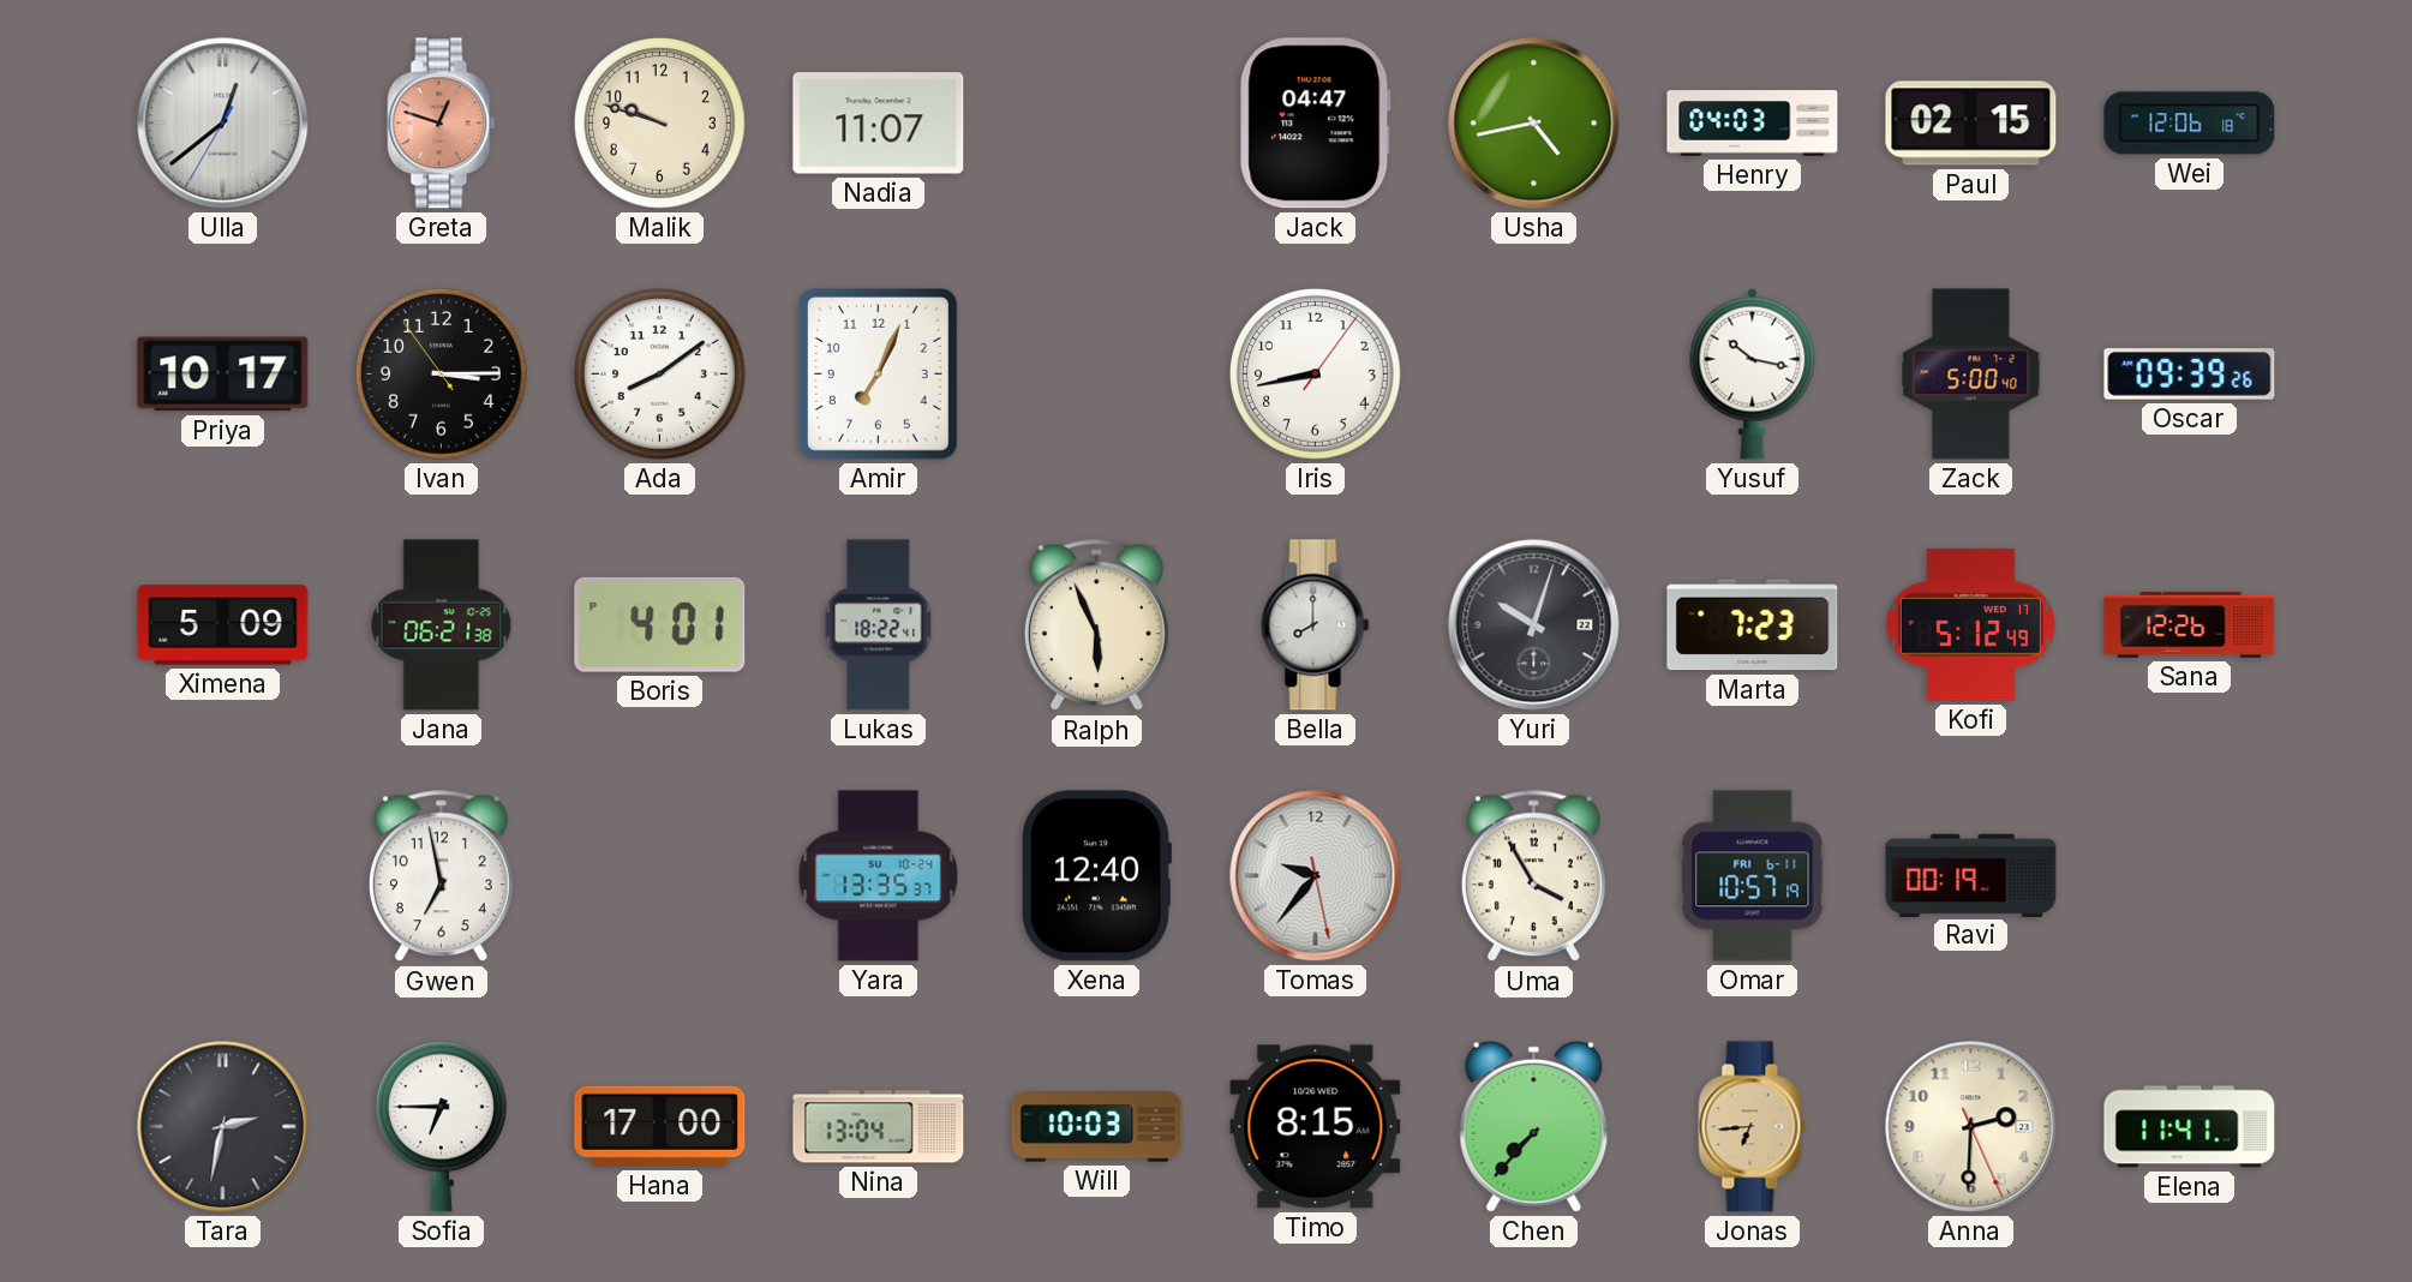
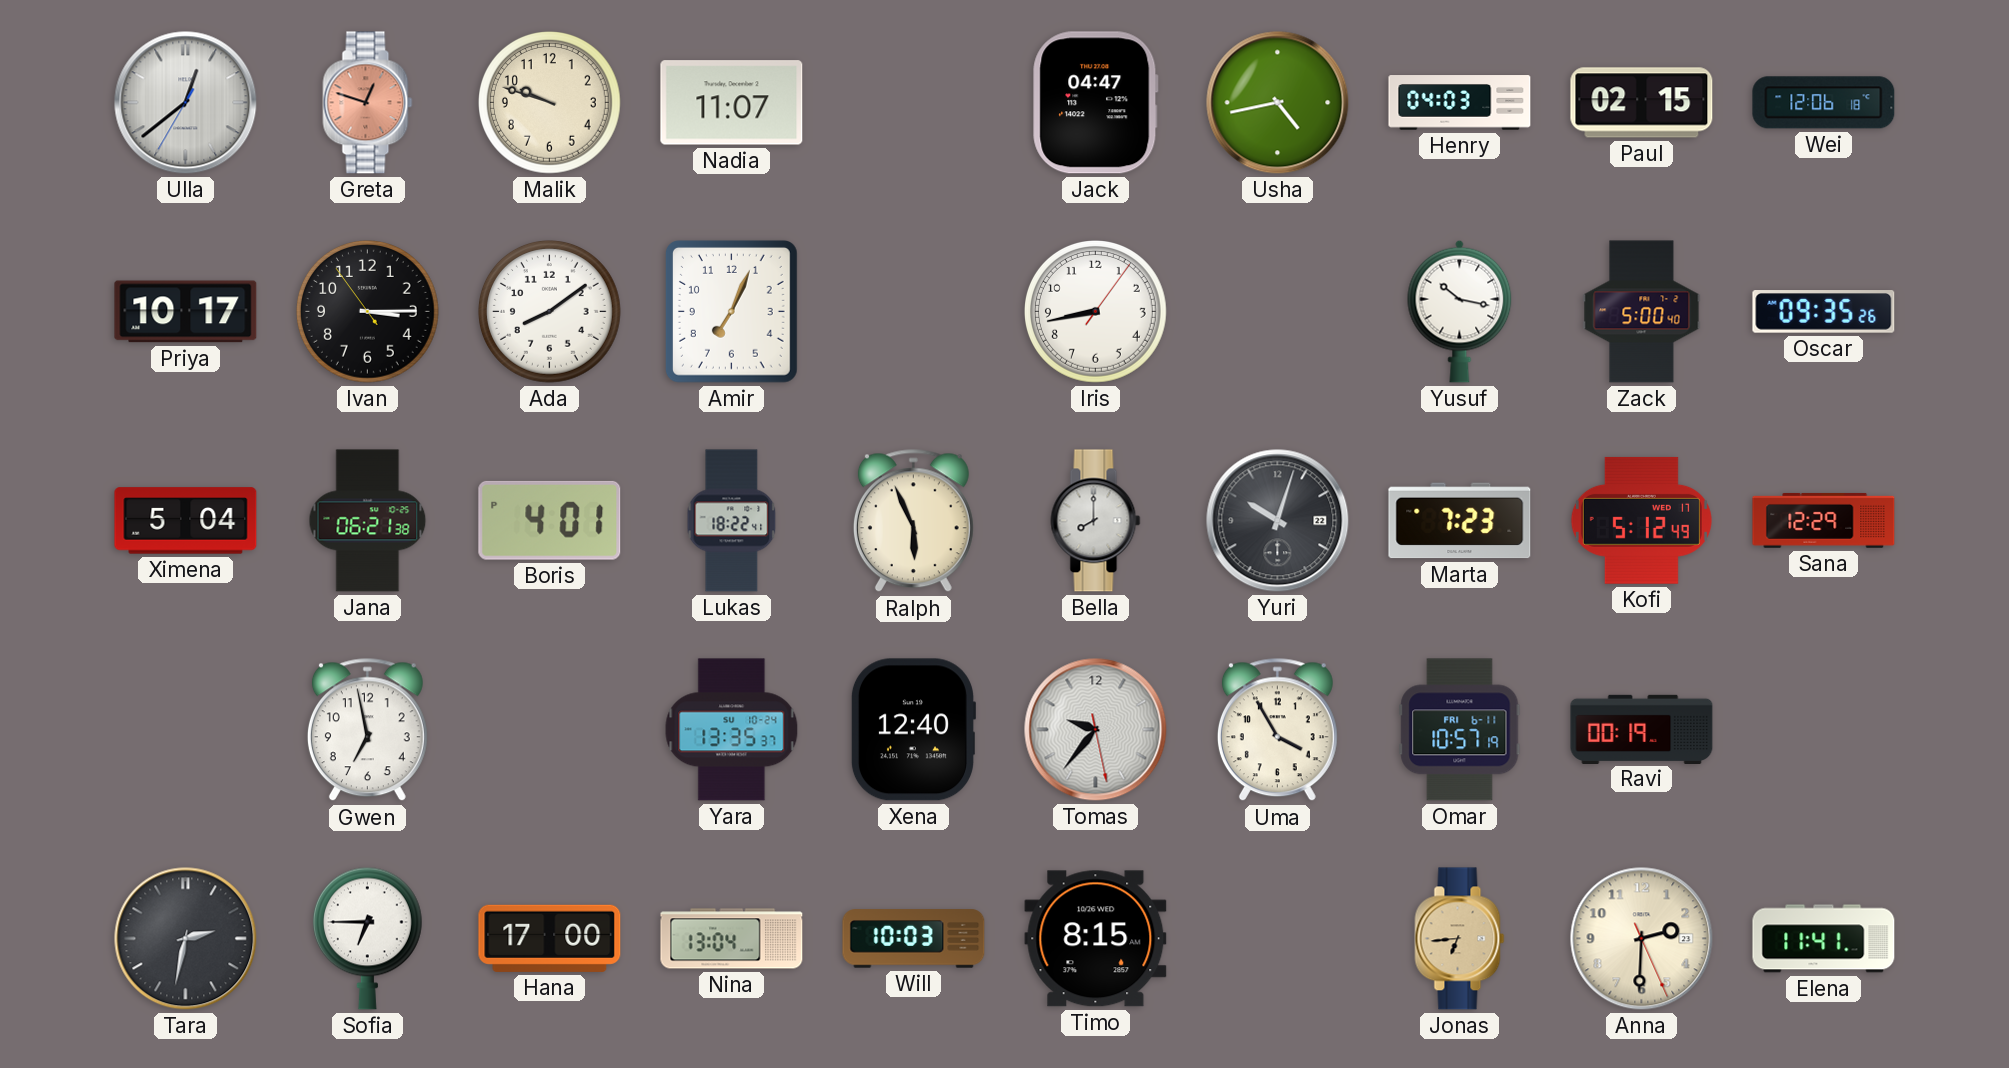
Oscar: 09:39 -> 09:35 (1824, 312)
Ximena: 5:09 -> 5:04 (186, 521)
Sana: 12:26 -> 12:29 (1824, 520)
Chen: 7:37 -> none (1534, 1126)
